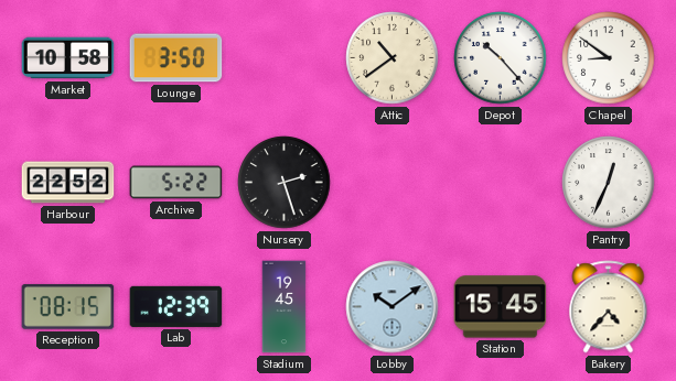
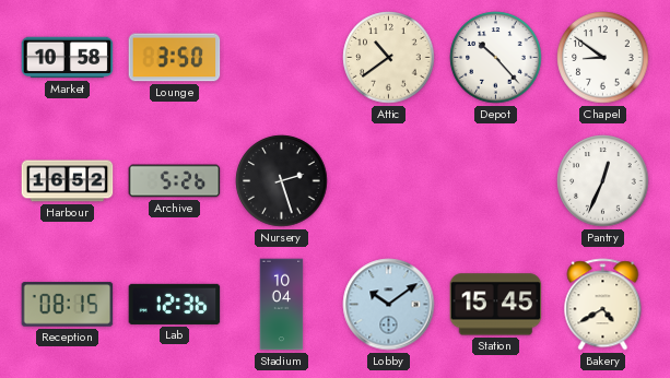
Harbour: 22:52 -> 16:52 (68, 181)
Archive: 5:22 -> 5:26 (175, 181)
Lab: 12:39 -> 12:36 (175, 304)
Stadium: 19:45 -> 10:04 (282, 305)
Bakery: 4:37 -> 4:40 (603, 305)
